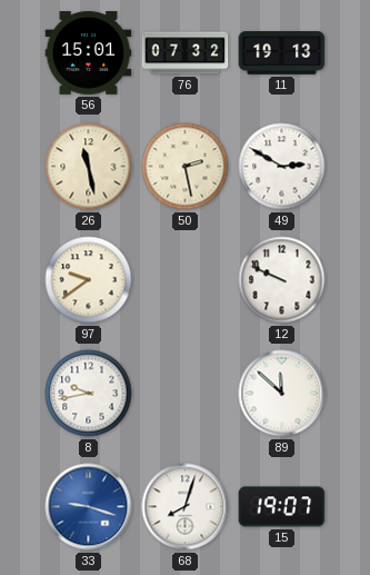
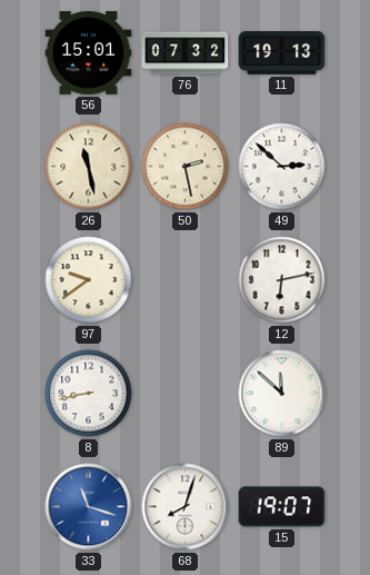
49: 2:50 -> 2:52 (282, 167)
12: 9:49 -> 6:13 (282, 280)
8: 9:43 -> 8:43 (89, 394)
33: 9:18 -> 11:18 (89, 507)
